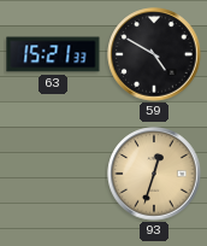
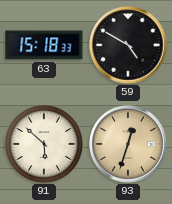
63: 15:21 -> 15:18 (44, 45)
91: none -> 5:52 (44, 144)
